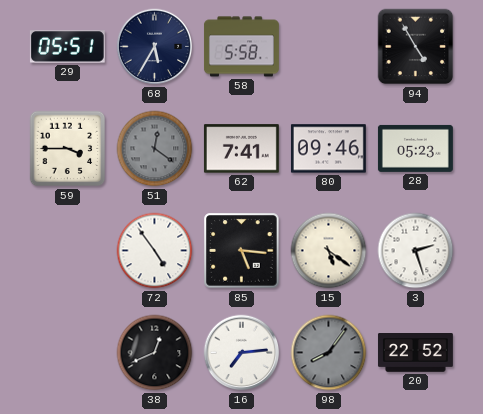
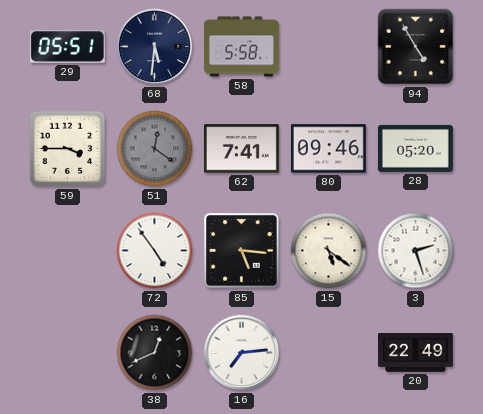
68: 5:35 -> 5:31 (155, 47)
28: 05:23 -> 05:20 (415, 148)
98: 8:06 -> none (329, 353)
20: 22:52 -> 22:49 (415, 353)
